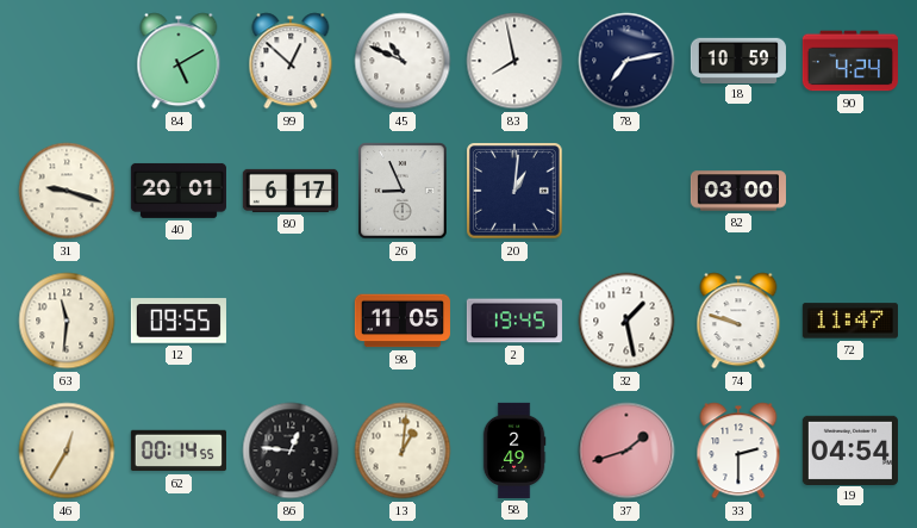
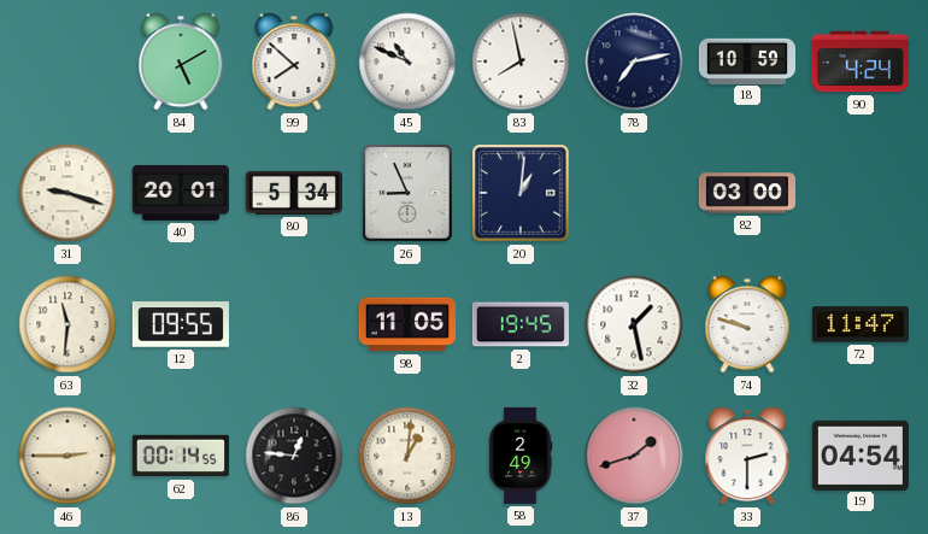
99: 12:52 -> 7:52 (294, 61)
80: 6:17 -> 5:34 (294, 193)
46: 12:35 -> 2:45 (67, 456)
